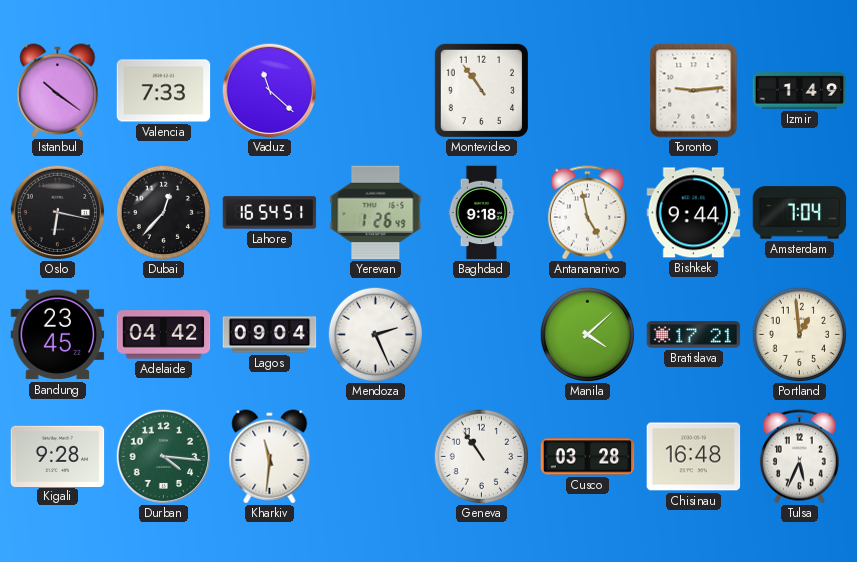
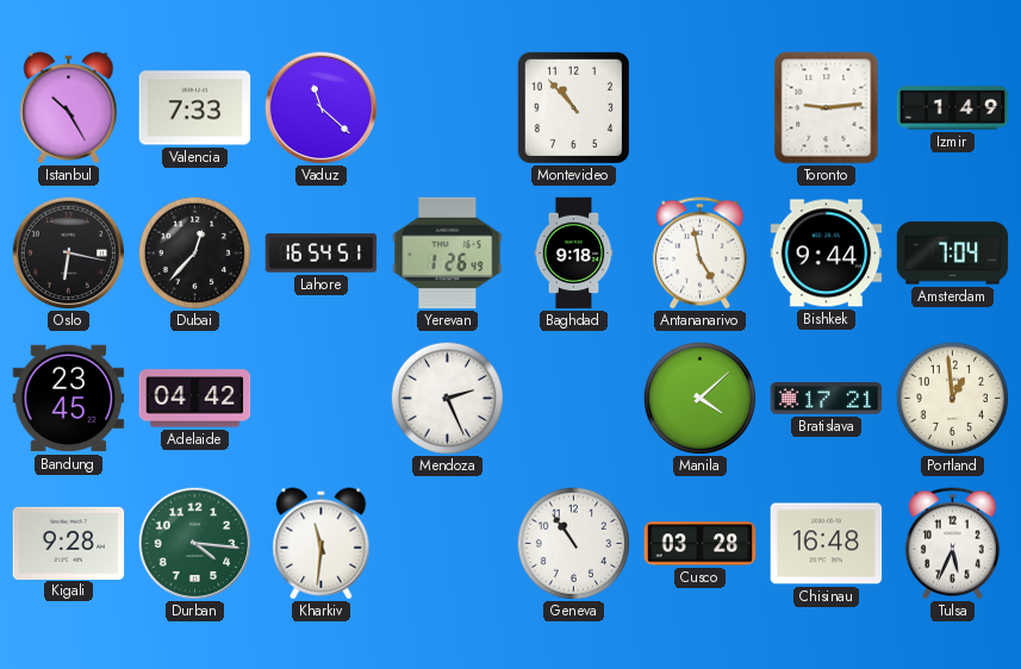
Istanbul: 10:21 -> 10:25 (69, 108)
Montevideo: 10:54 -> 10:53 (573, 107)
Lagos: 09:04 -> none (270, 335)
